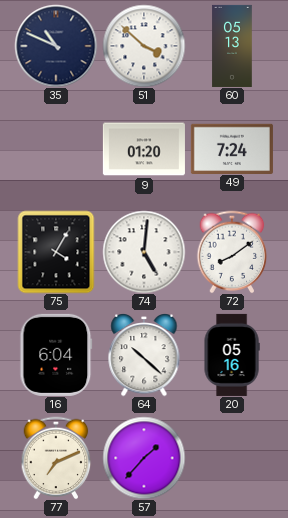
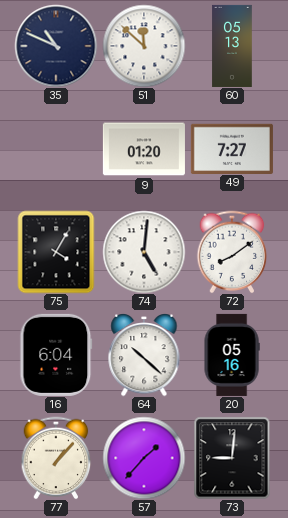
51: 3:52 -> 11:52 (144, 46)
49: 7:24 -> 7:27 (232, 148)
77: 7:11 -> 1:07 (56, 458)
73: none -> 9:01 (232, 458)
